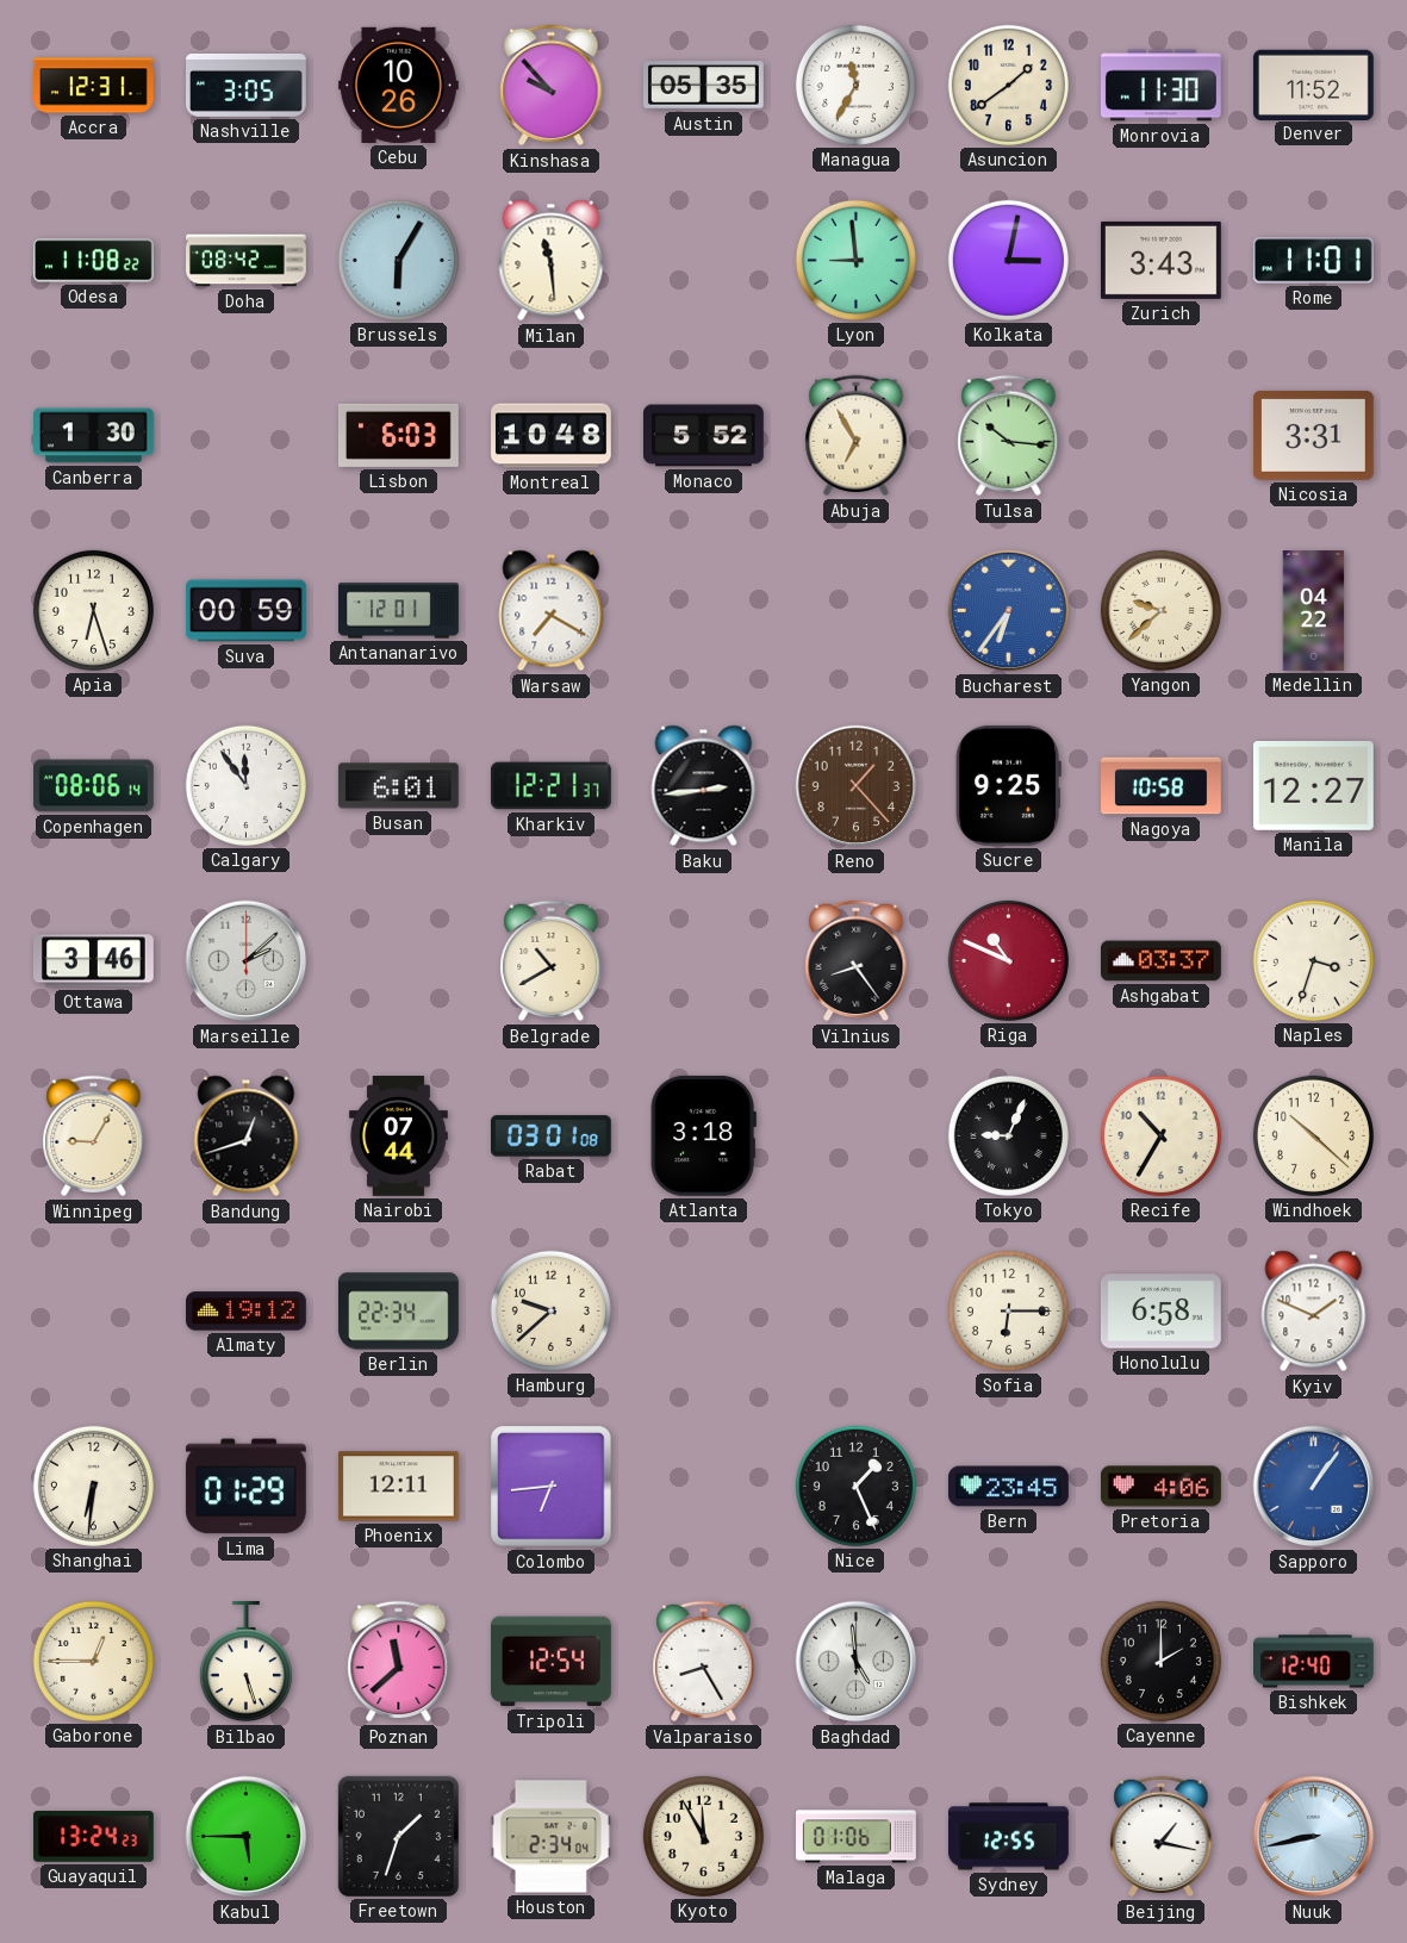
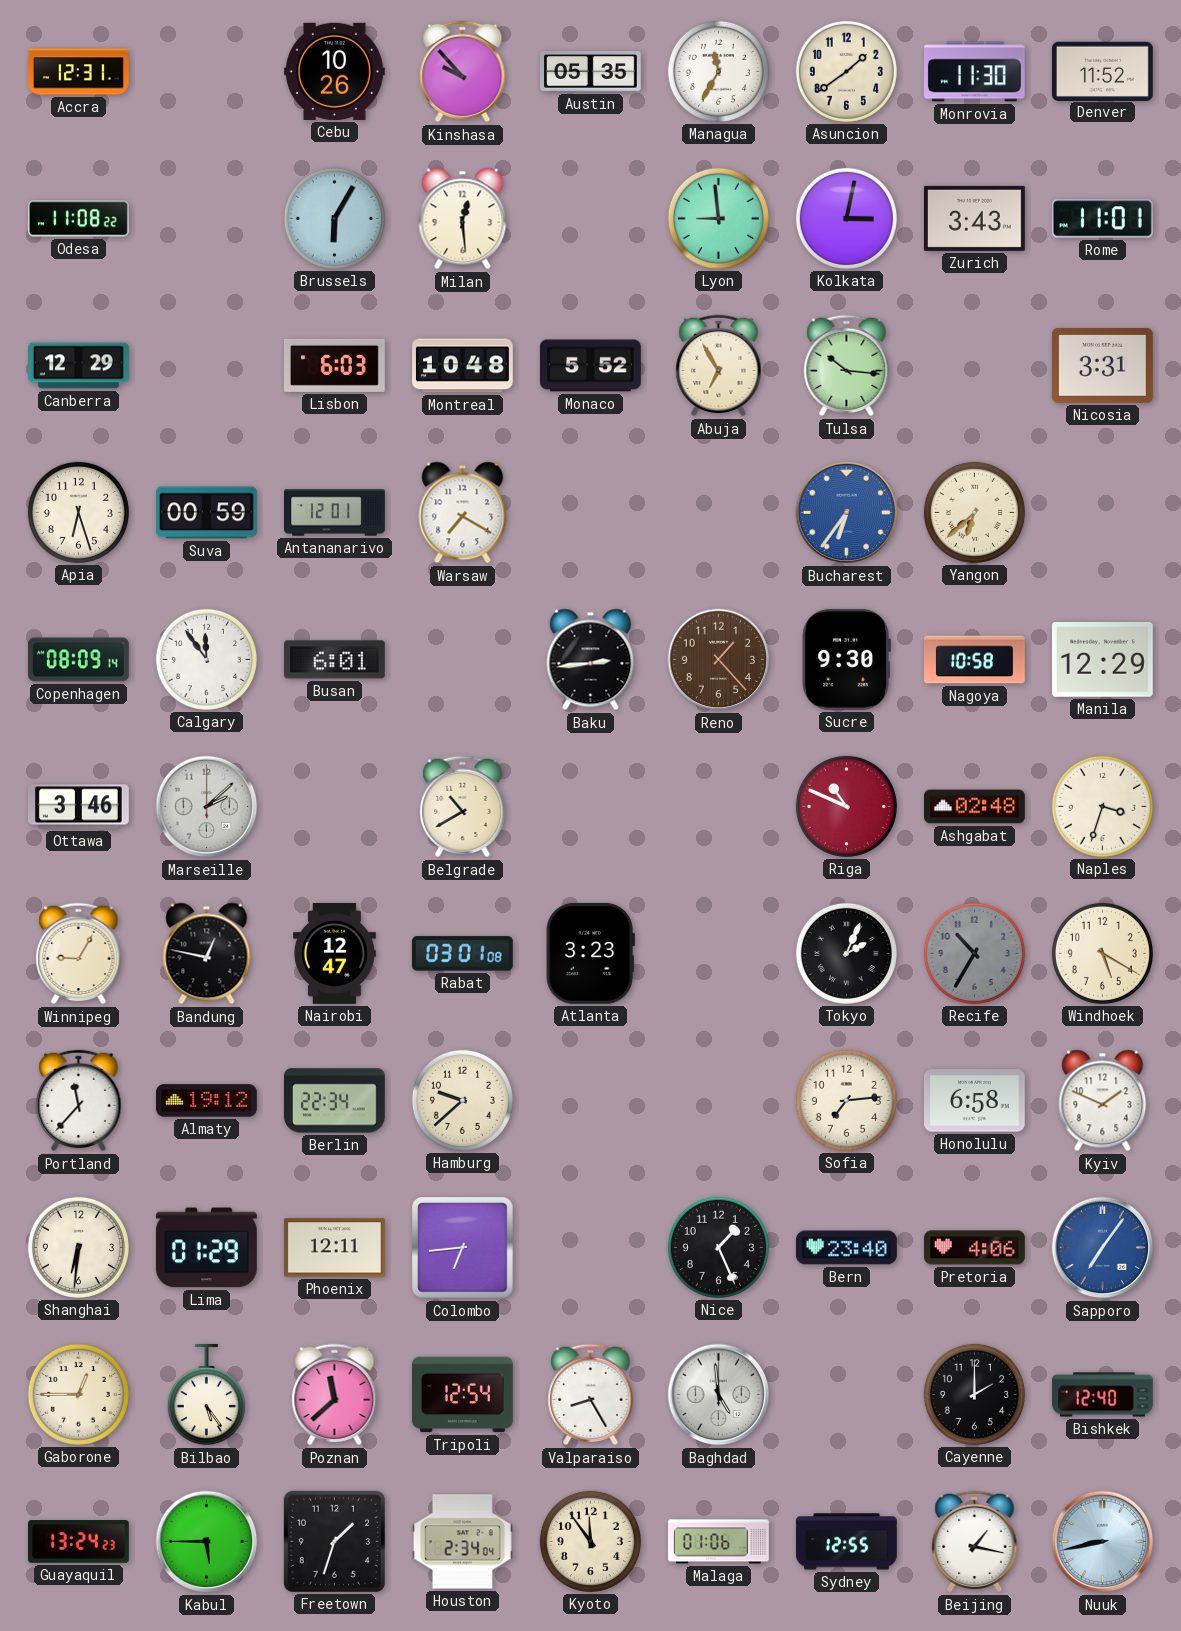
Nashville: 3:05 -> none (247, 86)
Doha: 08:42 -> none (247, 261)
Milan: 11:29 -> 12:29 (463, 219)
Canberra: 1:30 -> 12:29 (79, 366)
Yangon: 9:38 -> 6:38 (974, 512)
Medellin: 04:22 -> none (1314, 611)
Copenhagen: 08:06 -> 08:09 (79, 660)
Kharkiv: 12:21 -> none (550, 786)
Sucre: 9:25 -> 9:30 (846, 659)
Manila: 12:27 -> 12:29 (1102, 660)
Vilnius: 8:24 -> none (857, 961)
Ashgabat: 03:37 -> 02:48 (975, 807)
Bandung: 12:42 -> 12:47 (207, 954)
Nairobi: 07:44 -> 12:47 (334, 954)
Atlanta: 3:18 -> 3:23 (590, 953)
Tokyo: 9:04 -> 2:04 (846, 953)
Recife dial: cream -> grey (974, 953)
Windhoek: 10:22 -> 5:20 (1102, 953)
Portland: none -> 11:37 (79, 1101)
Sofia: 6:15 -> 7:14 (846, 1100)
Bern: 23:45 -> 23:40 (846, 1248)
Sapporo: 1:06 -> 7:06 (1103, 1248)
Bilbao: 5:27 -> 5:24 (206, 1395)
Kyoto: 11:55 -> 11:54 (590, 1541)
